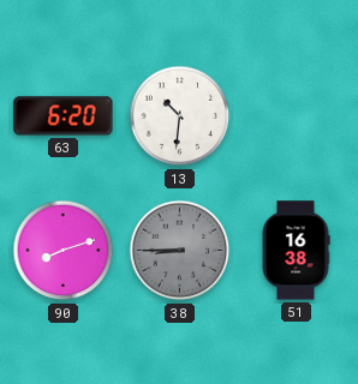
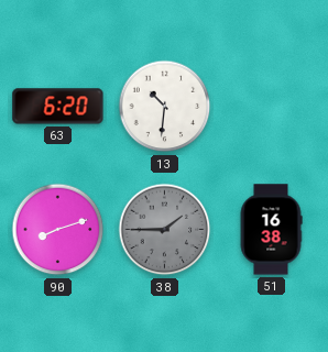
38: 8:45 -> 1:45 (165, 230)
